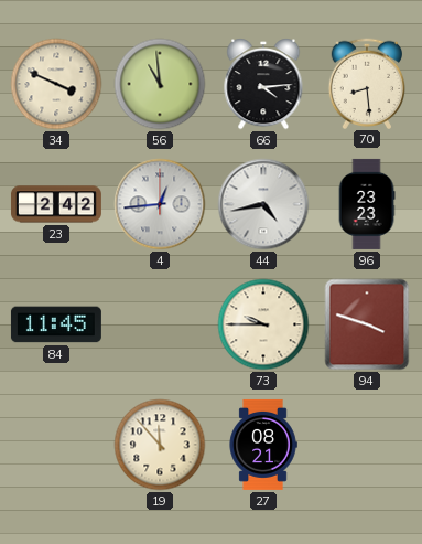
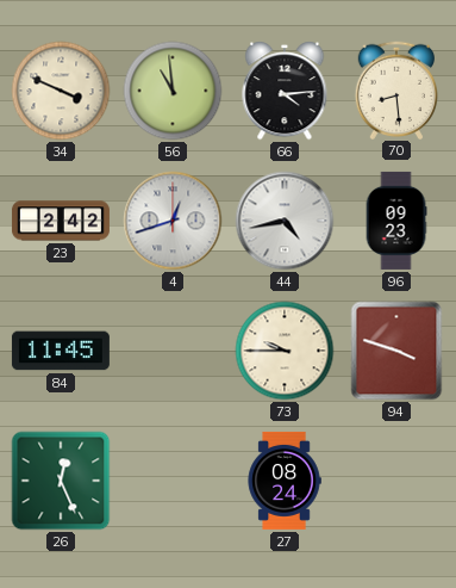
4: 12:44 -> 12:42 (173, 221)
96: 23:23 -> 09:23 (396, 221)
26: none -> 12:26 (61, 481)
19: 11:53 -> none (160, 445)
27: 08:21 -> 08:24 (285, 481)
